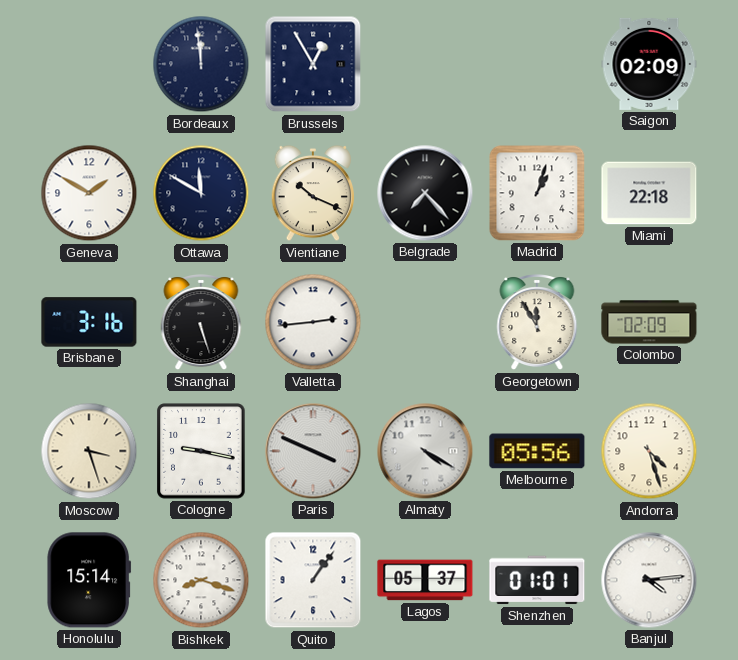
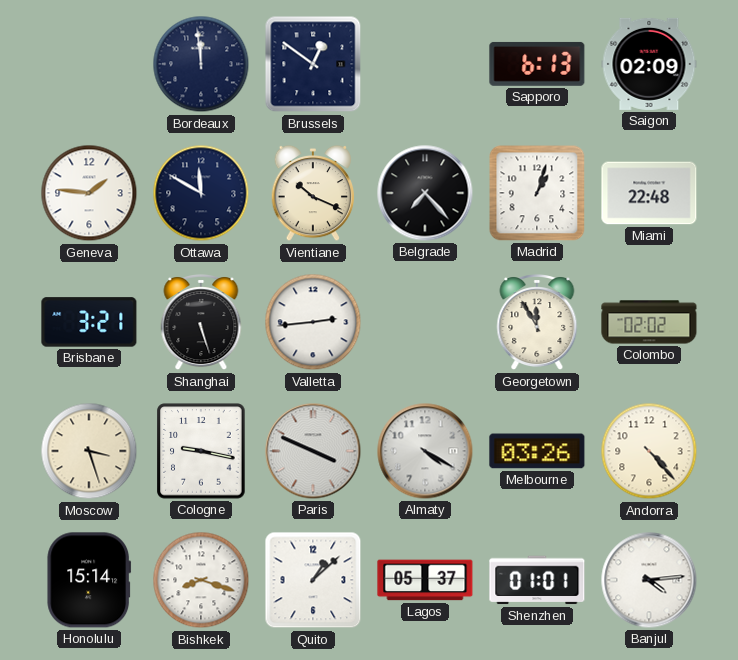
Brussels: 12:55 -> 12:51 (313, 64)
Sapporo: none -> 6:13 (537, 64)
Geneva: 1:50 -> 1:46 (89, 193)
Miami: 22:18 -> 22:48 (649, 193)
Brisbane: 3:16 -> 3:21 (89, 322)
Colombo: 02:09 -> 02:02 (649, 322)
Melbourne: 05:56 -> 03:26 (537, 451)
Andorra: 4:27 -> 4:23 (649, 451)
Quito: 1:06 -> 1:08 (313, 580)
